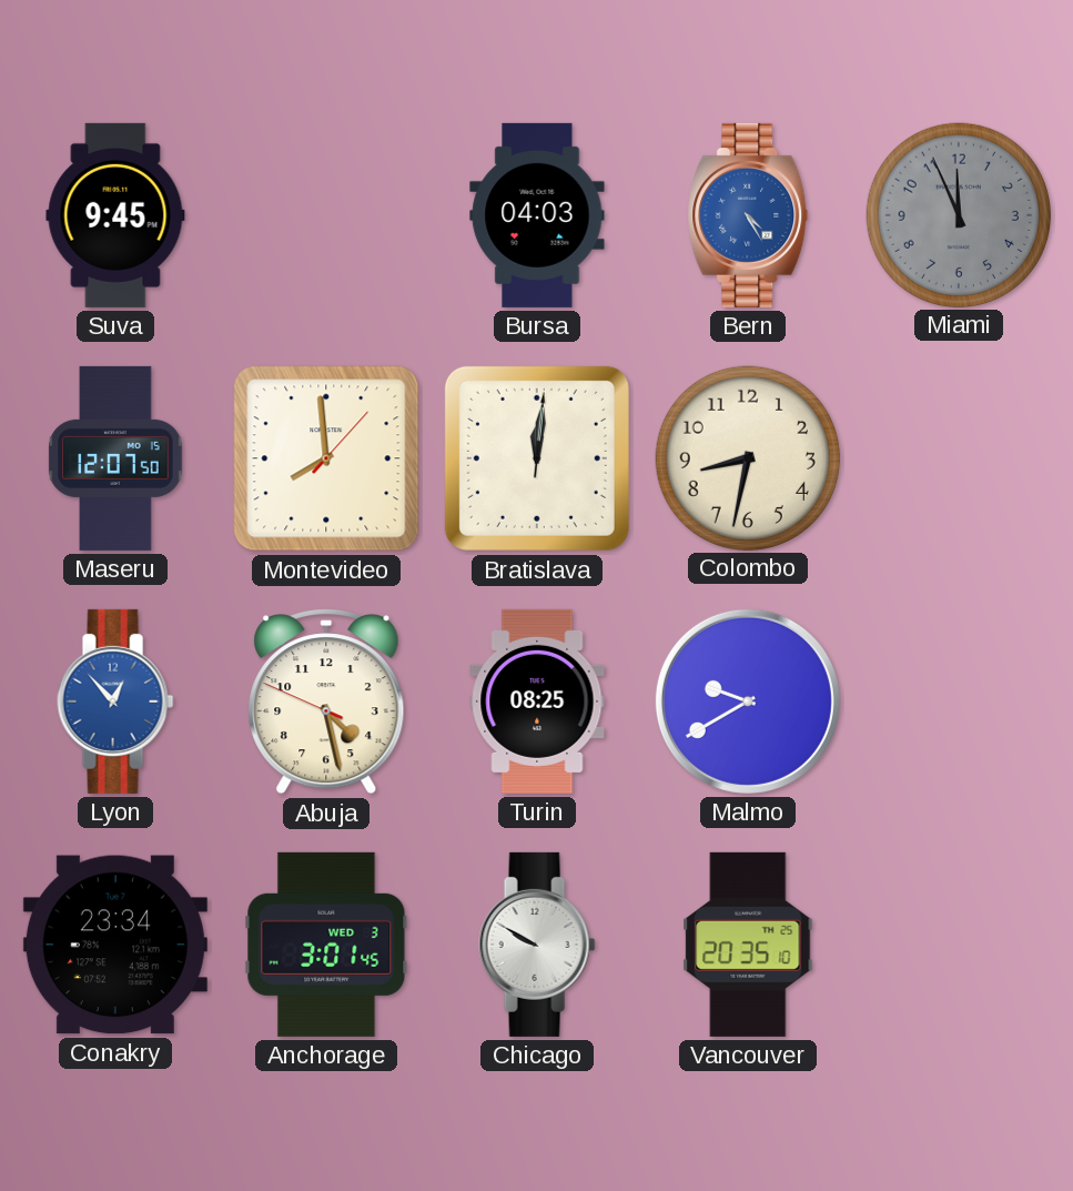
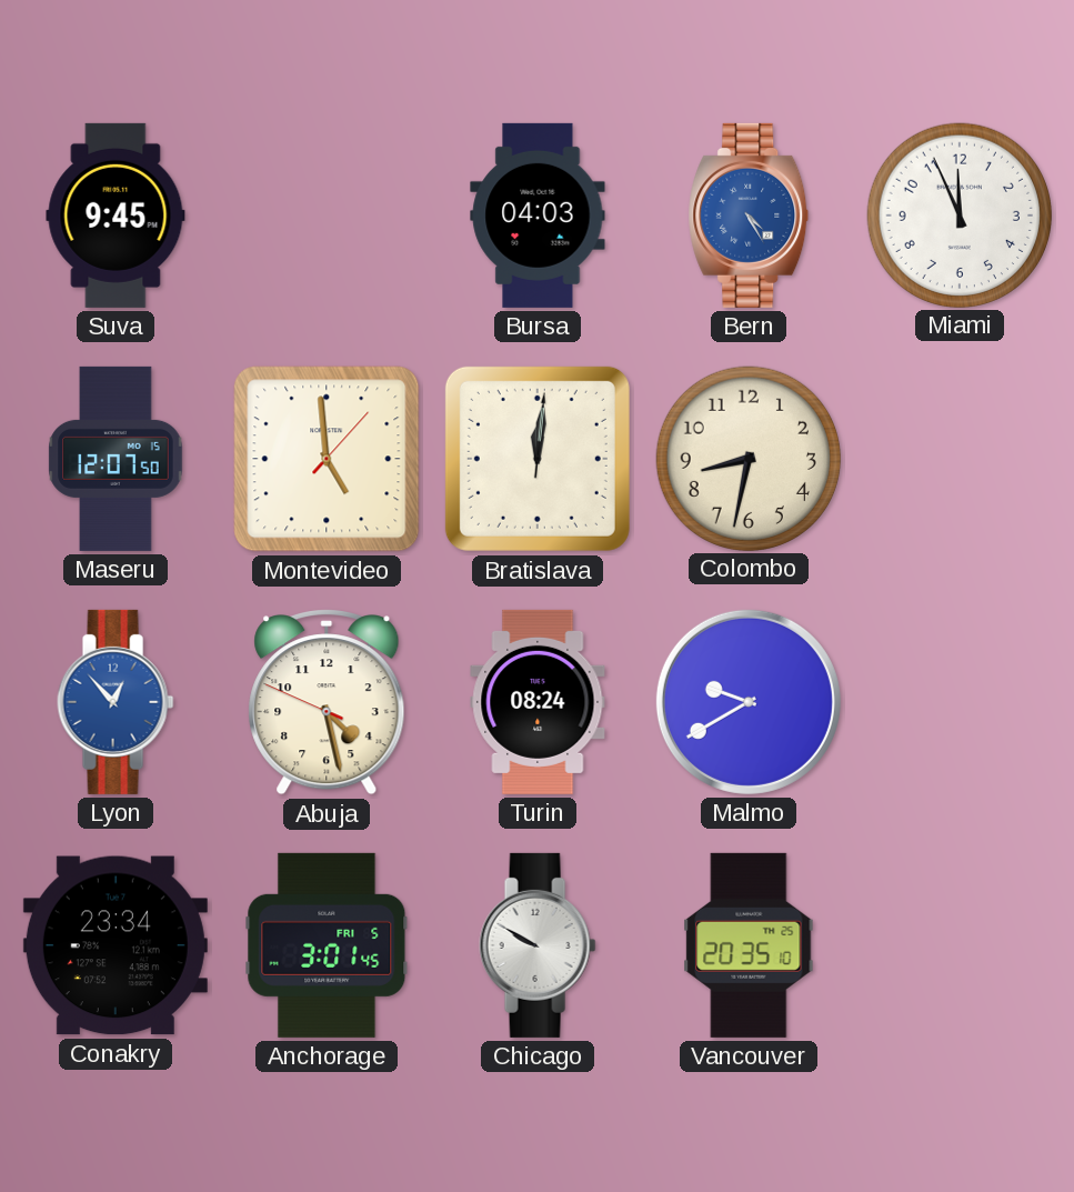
Miami dial: grey -> white (958, 214)
Montevideo: 7:59 -> 4:59 (327, 459)
Turin: 08:25 -> 08:24 (538, 702)
Anchorage date: WED 3 -> FRI 5 (327, 945)
